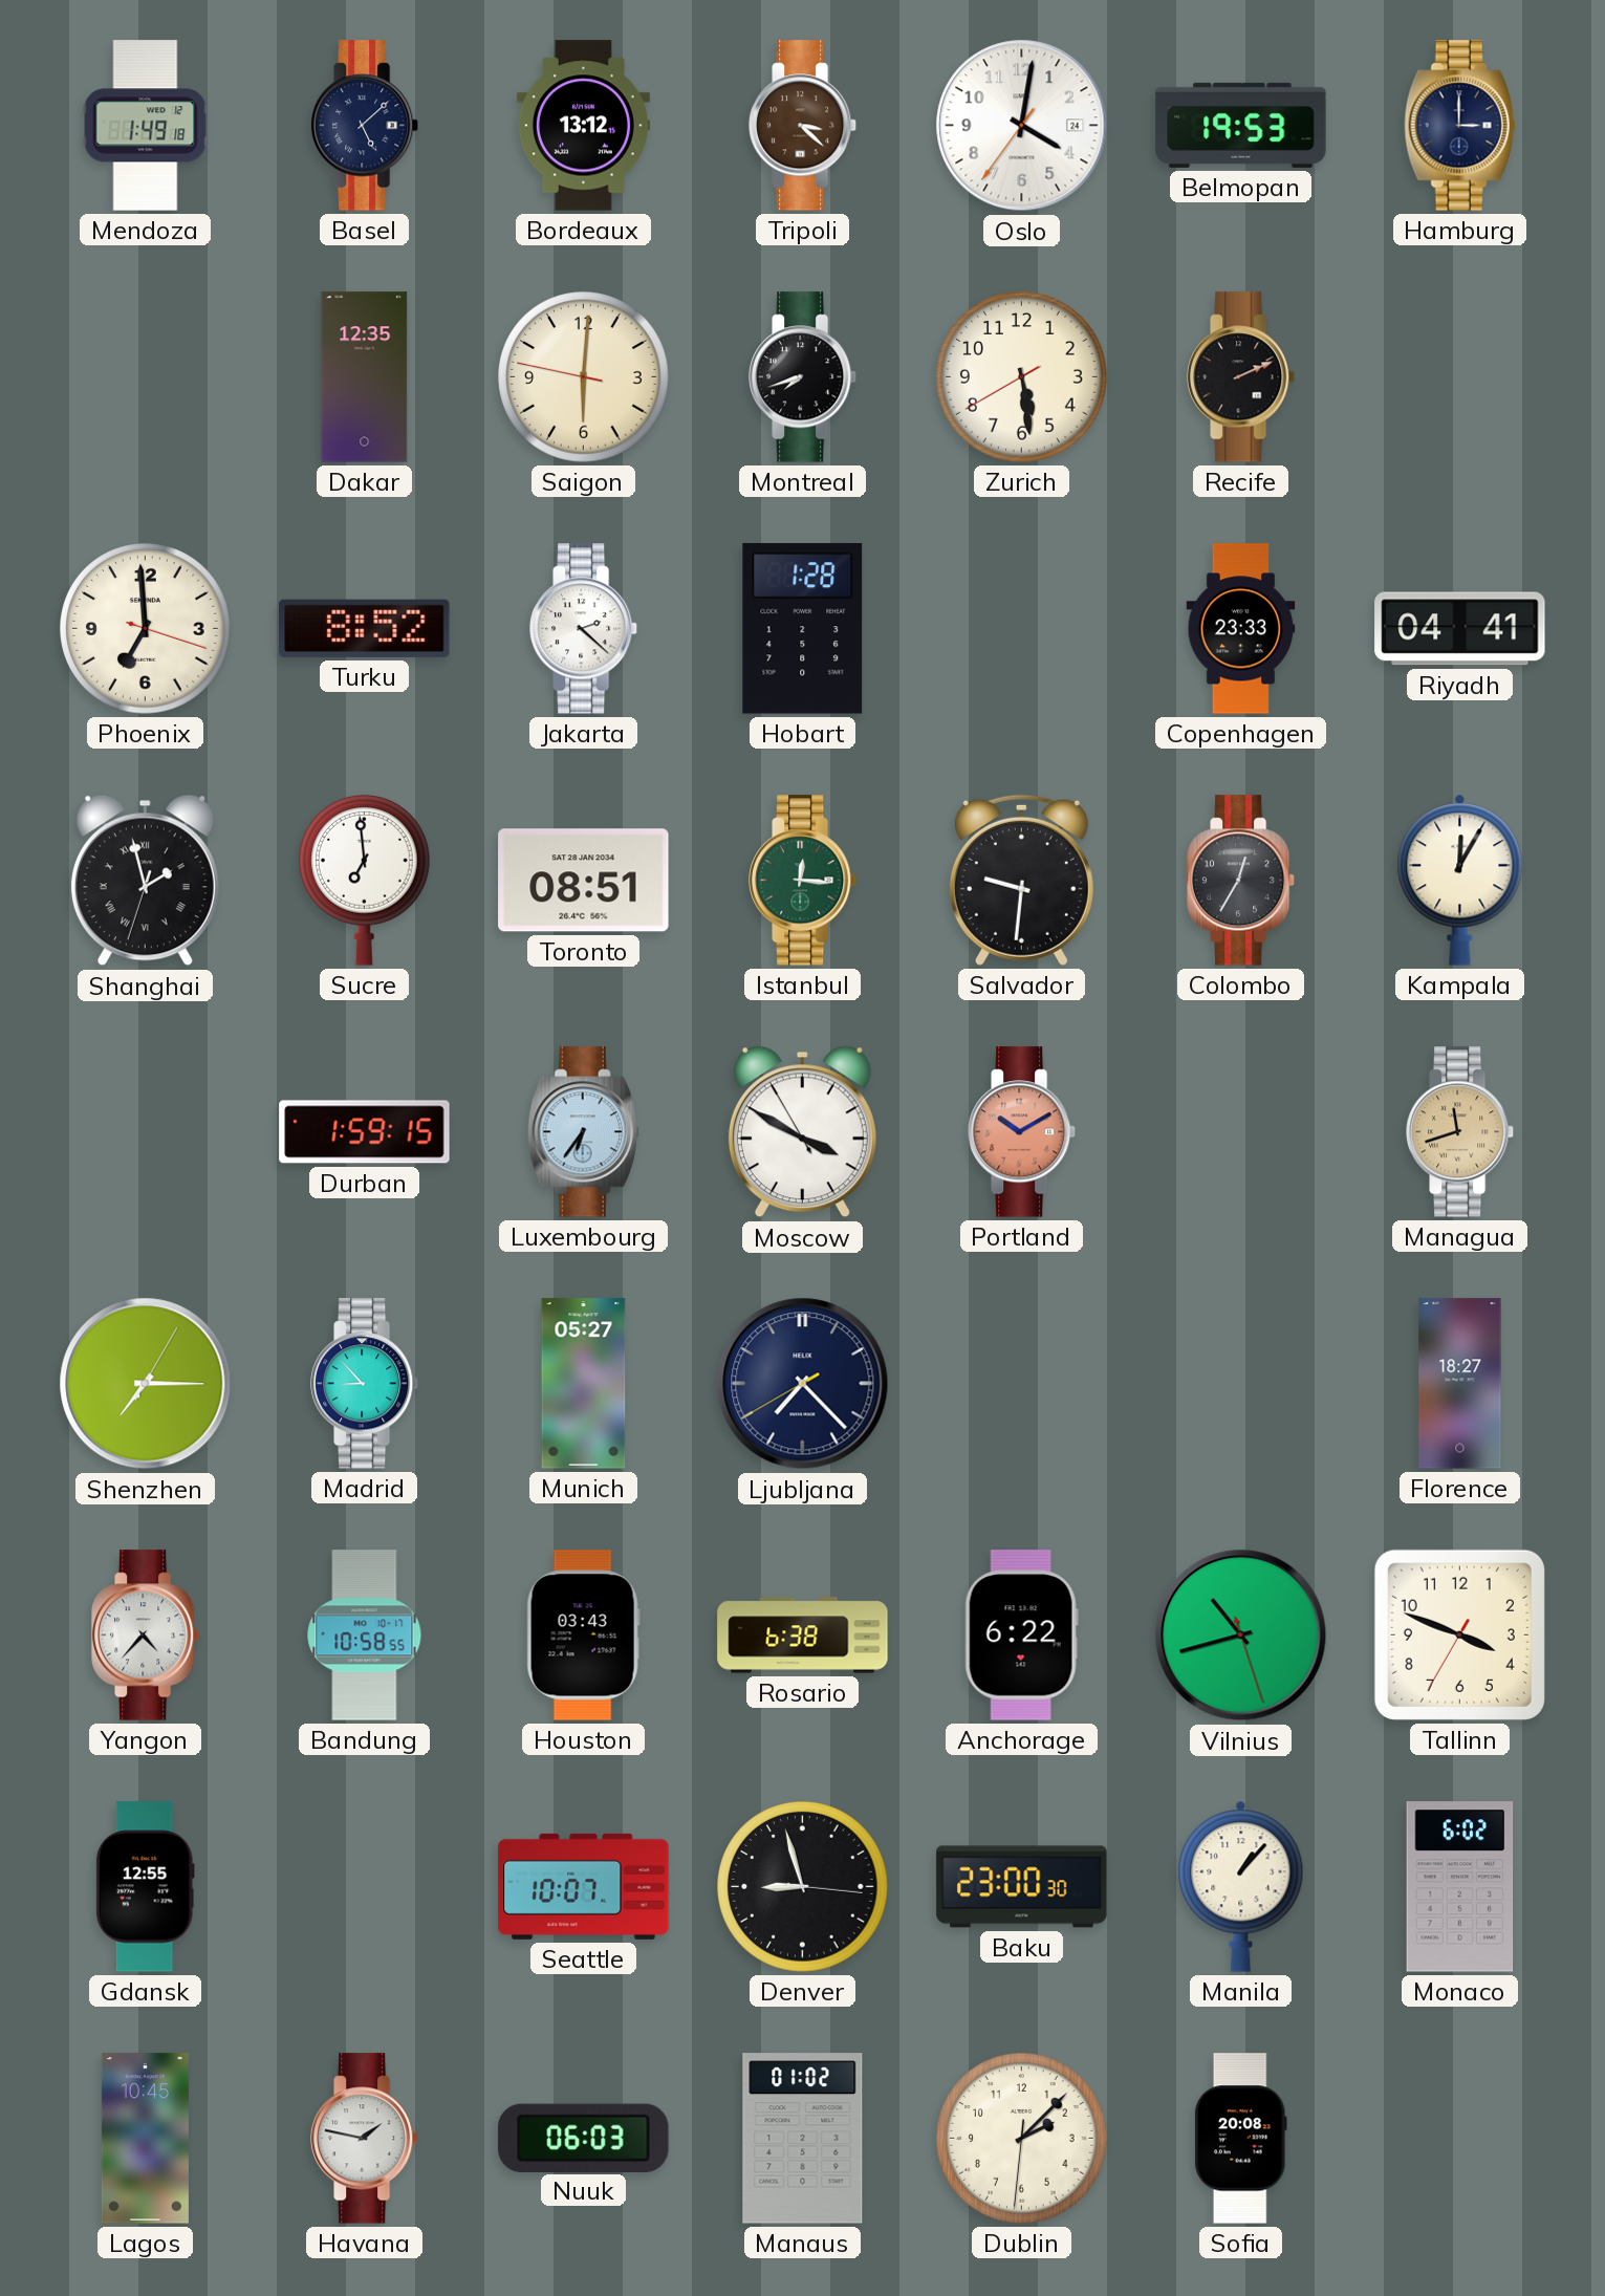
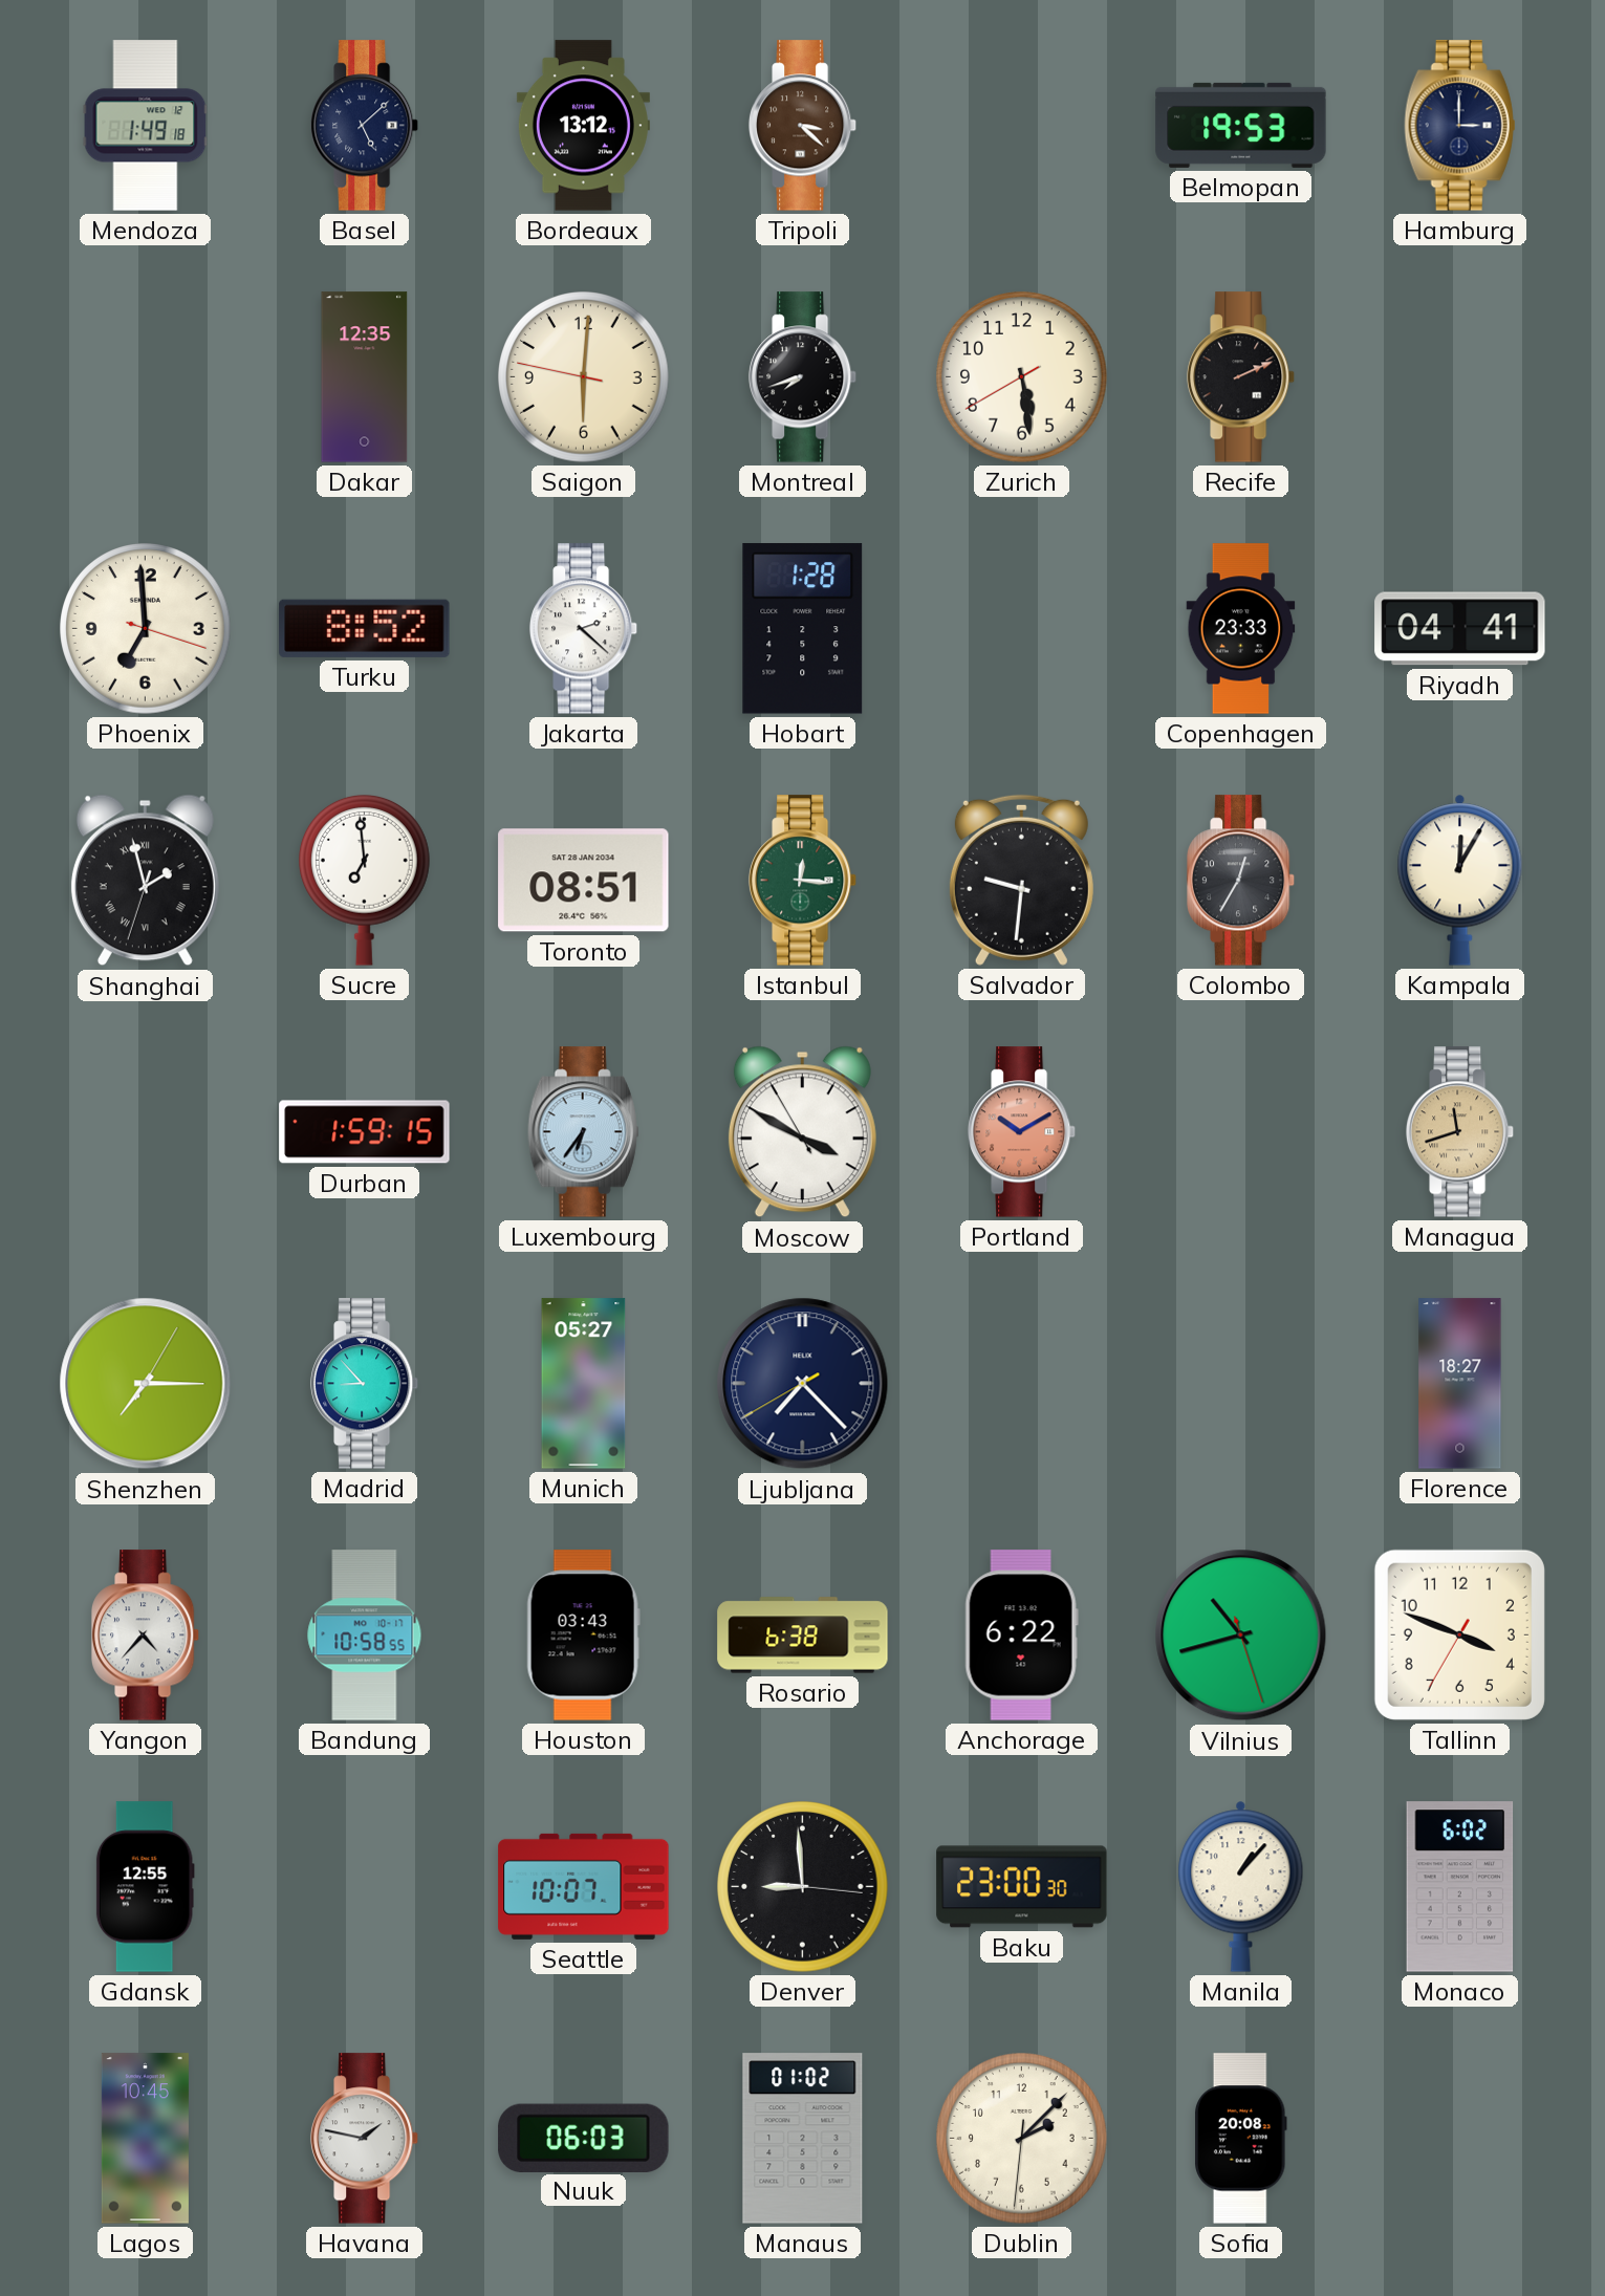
Oslo: 4:01 -> none (1022, 126)
Denver: 8:57 -> 8:59 (803, 1887)
